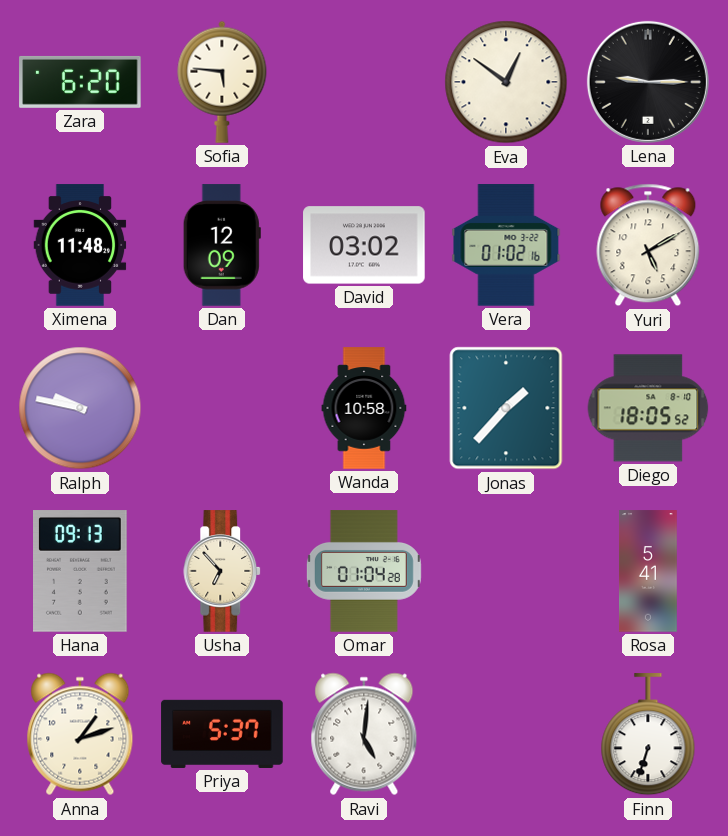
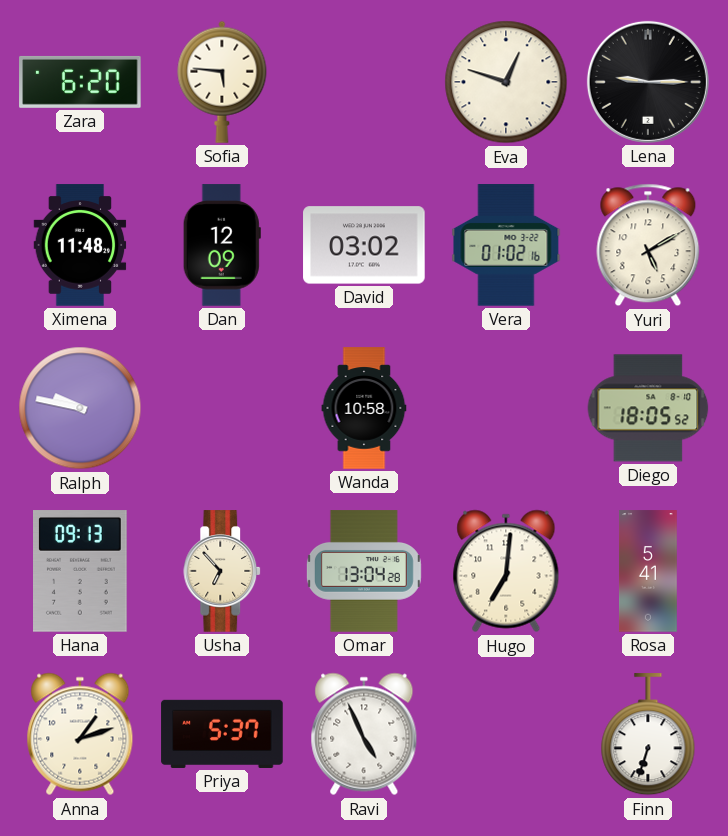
Eva: 12:51 -> 12:48 (506, 82)
Jonas: 1:37 -> none (506, 408)
Omar: 01:04 -> 13:04 (364, 571)
Hugo: none -> 7:01 (506, 571)
Ravi: 5:01 -> 4:56 (364, 734)
